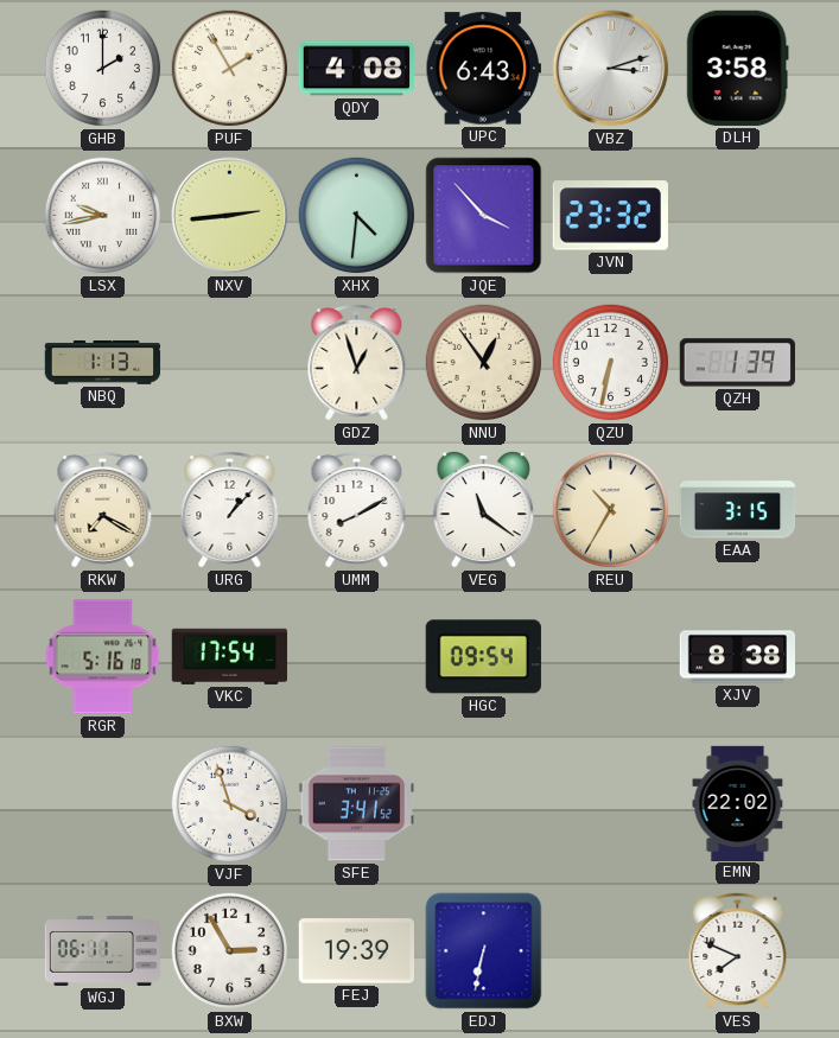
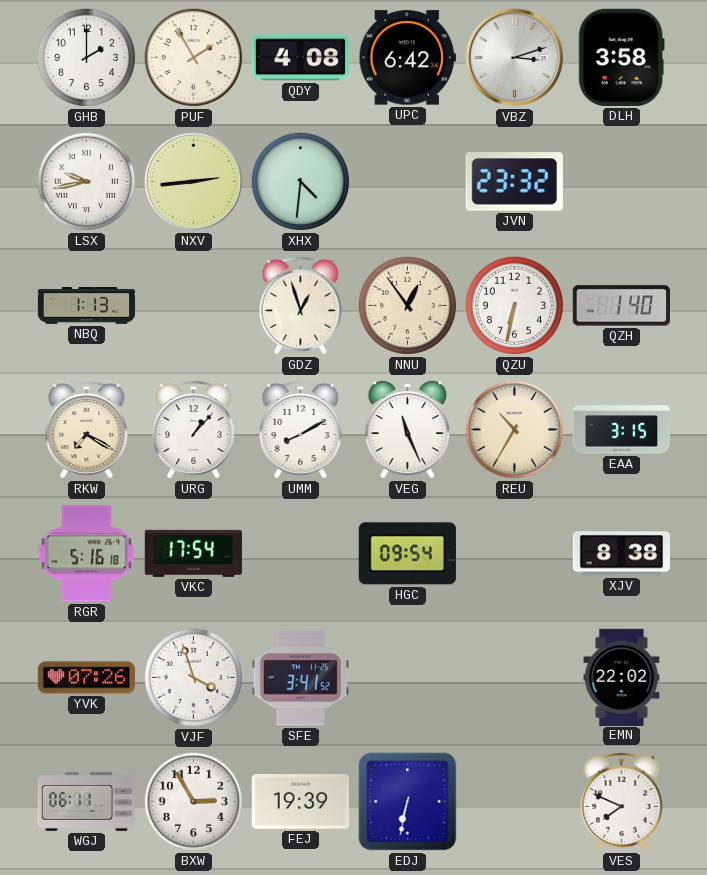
UPC: 6:43 -> 6:42 (407, 58)
JQE: 3:53 -> none (484, 216)
QZH: 1:39 -> 1:40 (621, 306)
VEG: 11:21 -> 11:26 (407, 429)
YVK: none -> 07:26 (86, 678)
